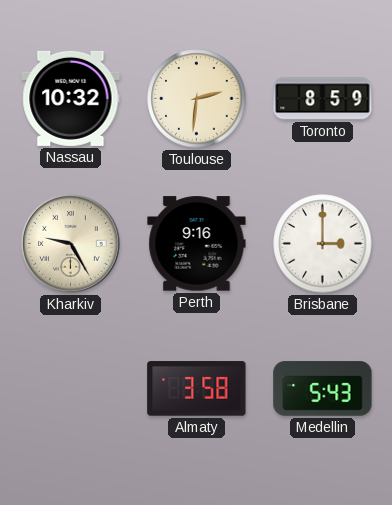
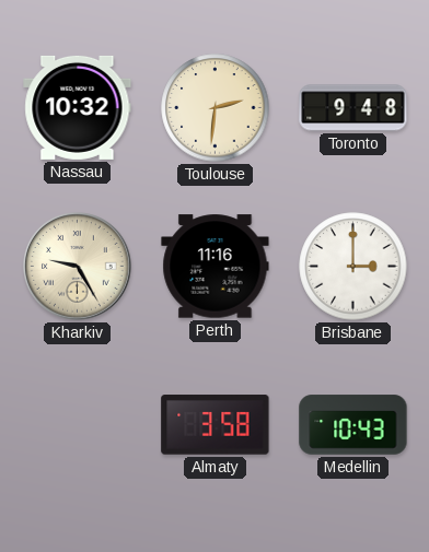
Toronto: 8:59 -> 9:48 (353, 108)
Perth: 9:16 -> 11:16 (216, 267)
Medellin: 5:43 -> 10:43 (353, 425)
